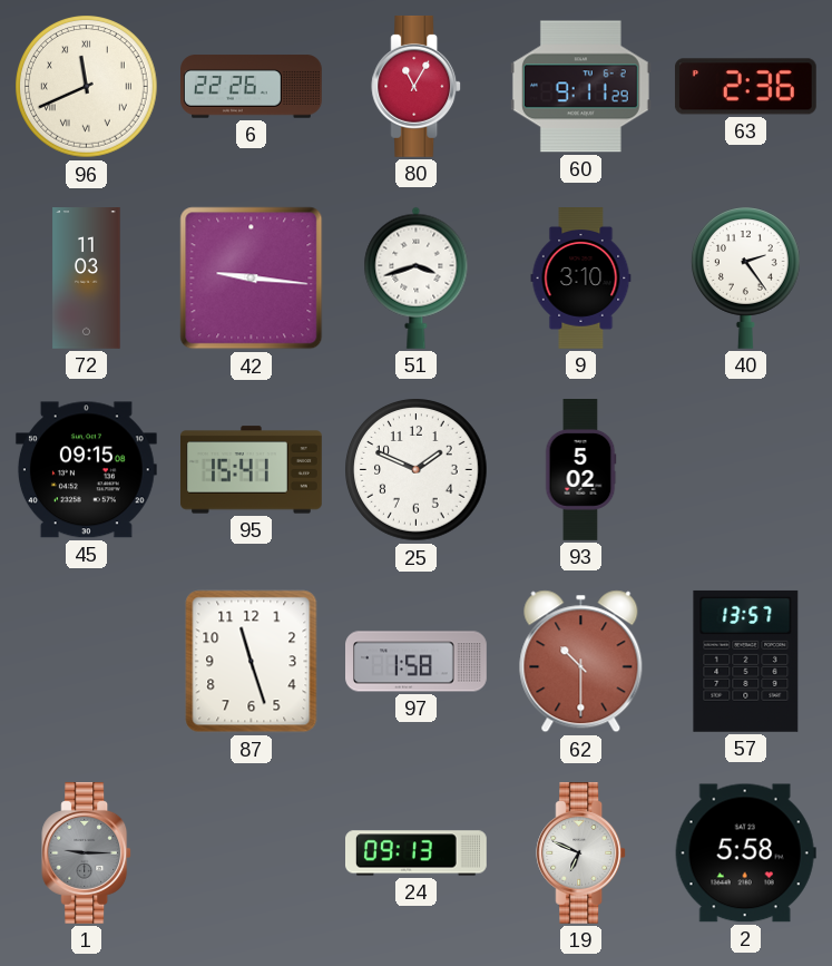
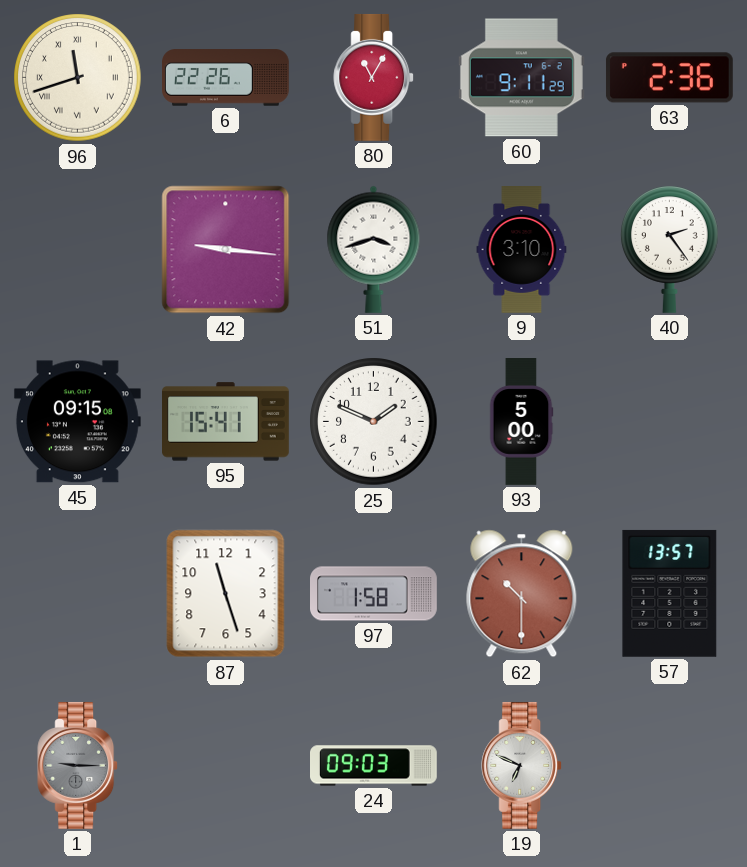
96: 11:41 -> 11:42 (78, 78)
72: 11:03 -> none (87, 279)
93: 5:02 -> 5:00 (521, 422)
24: 09:13 -> 09:03 (374, 766)
2: 5:58 -> none (745, 853)
